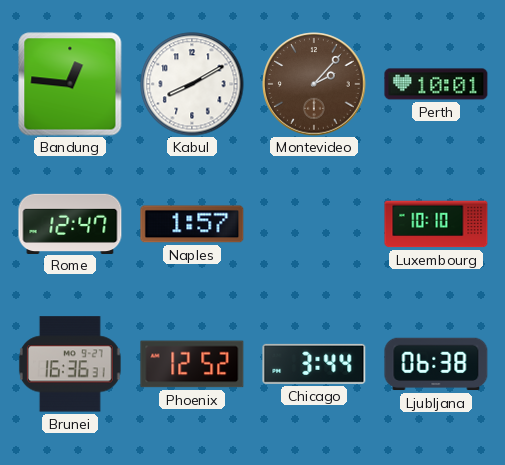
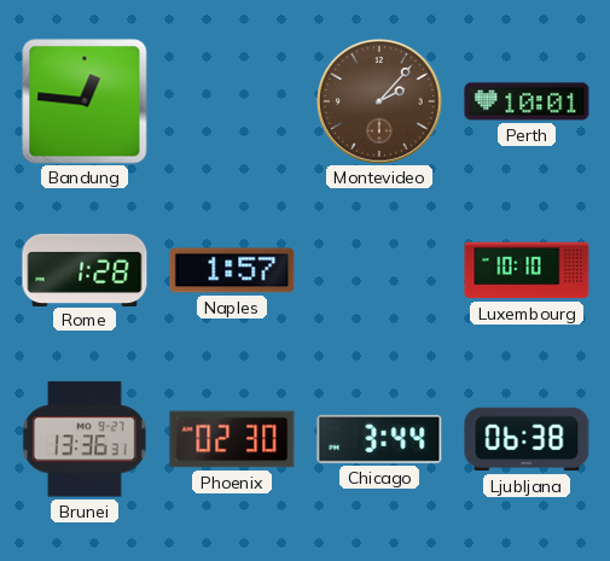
Kabul: 8:10 -> none (192, 84)
Rome: 12:47 -> 1:28 (85, 269)
Brunei: 16:36 -> 13:36 (85, 439)
Phoenix: 12:52 -> 02:30 (232, 439)
